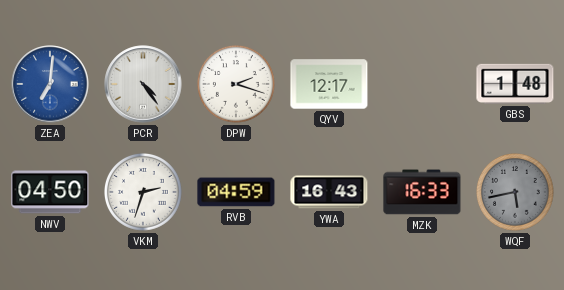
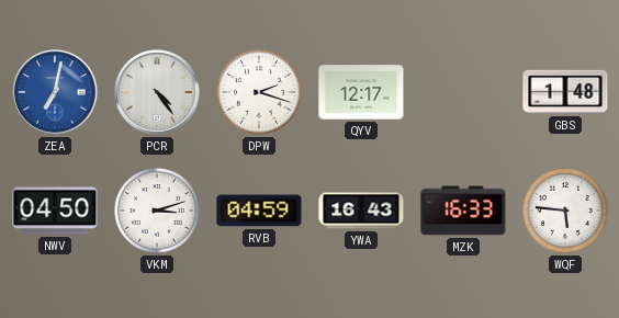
ZEA: 7:01 -> 7:02 (55, 92)
VKM: 2:33 -> 3:12 (158, 212)
WQF: 5:43 -> 5:46 (566, 212)
WQF dial: grey -> white (566, 212)
